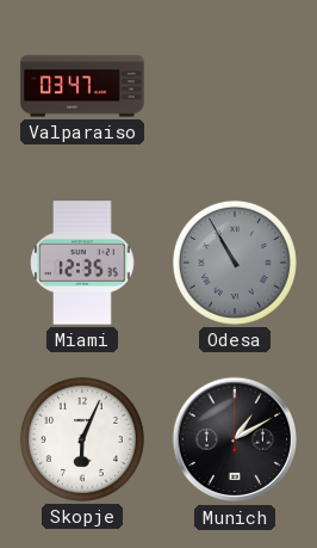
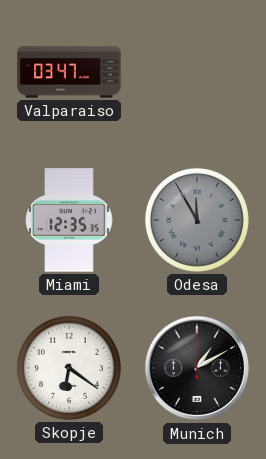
Odesa: 10:55 -> 11:55 (197, 220)
Skopje: 6:04 -> 6:21 (69, 368)
